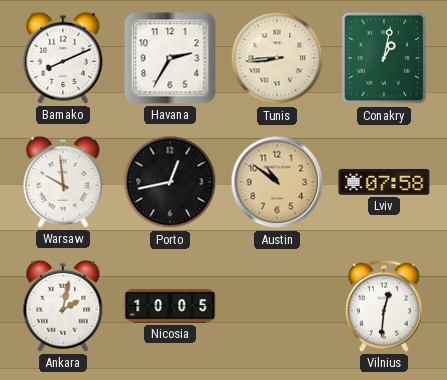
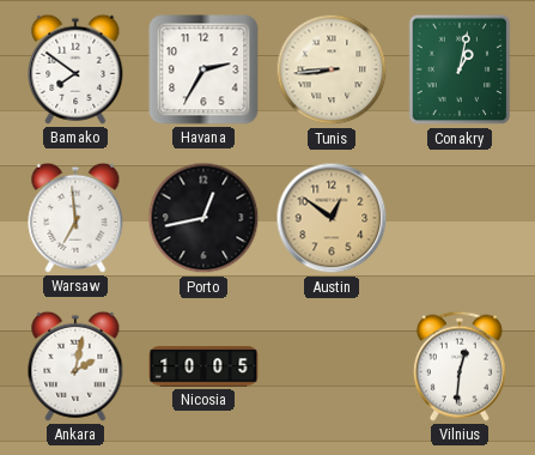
Bamako: 8:11 -> 7:51 (75, 69)
Warsaw: 9:59 -> 6:59 (75, 218)
Austin: 10:51 -> 12:51 (332, 218)
Lviv: 07:58 -> none (384, 183)
